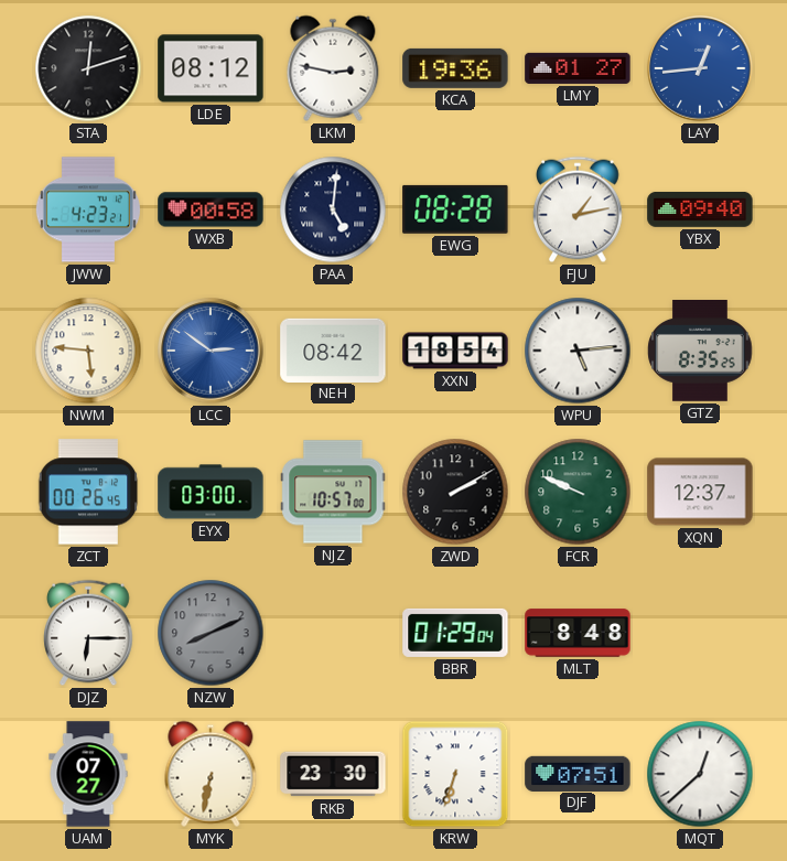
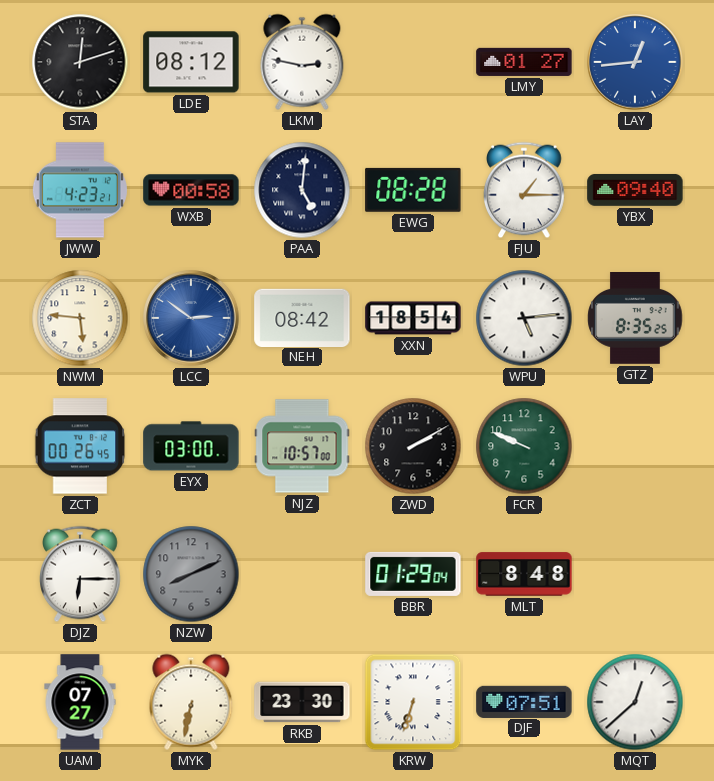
KCA: 19:36 -> none (455, 68)
FJU: 1:13 -> 1:15 (524, 190)
XQN: 12:37 -> none (700, 492)
